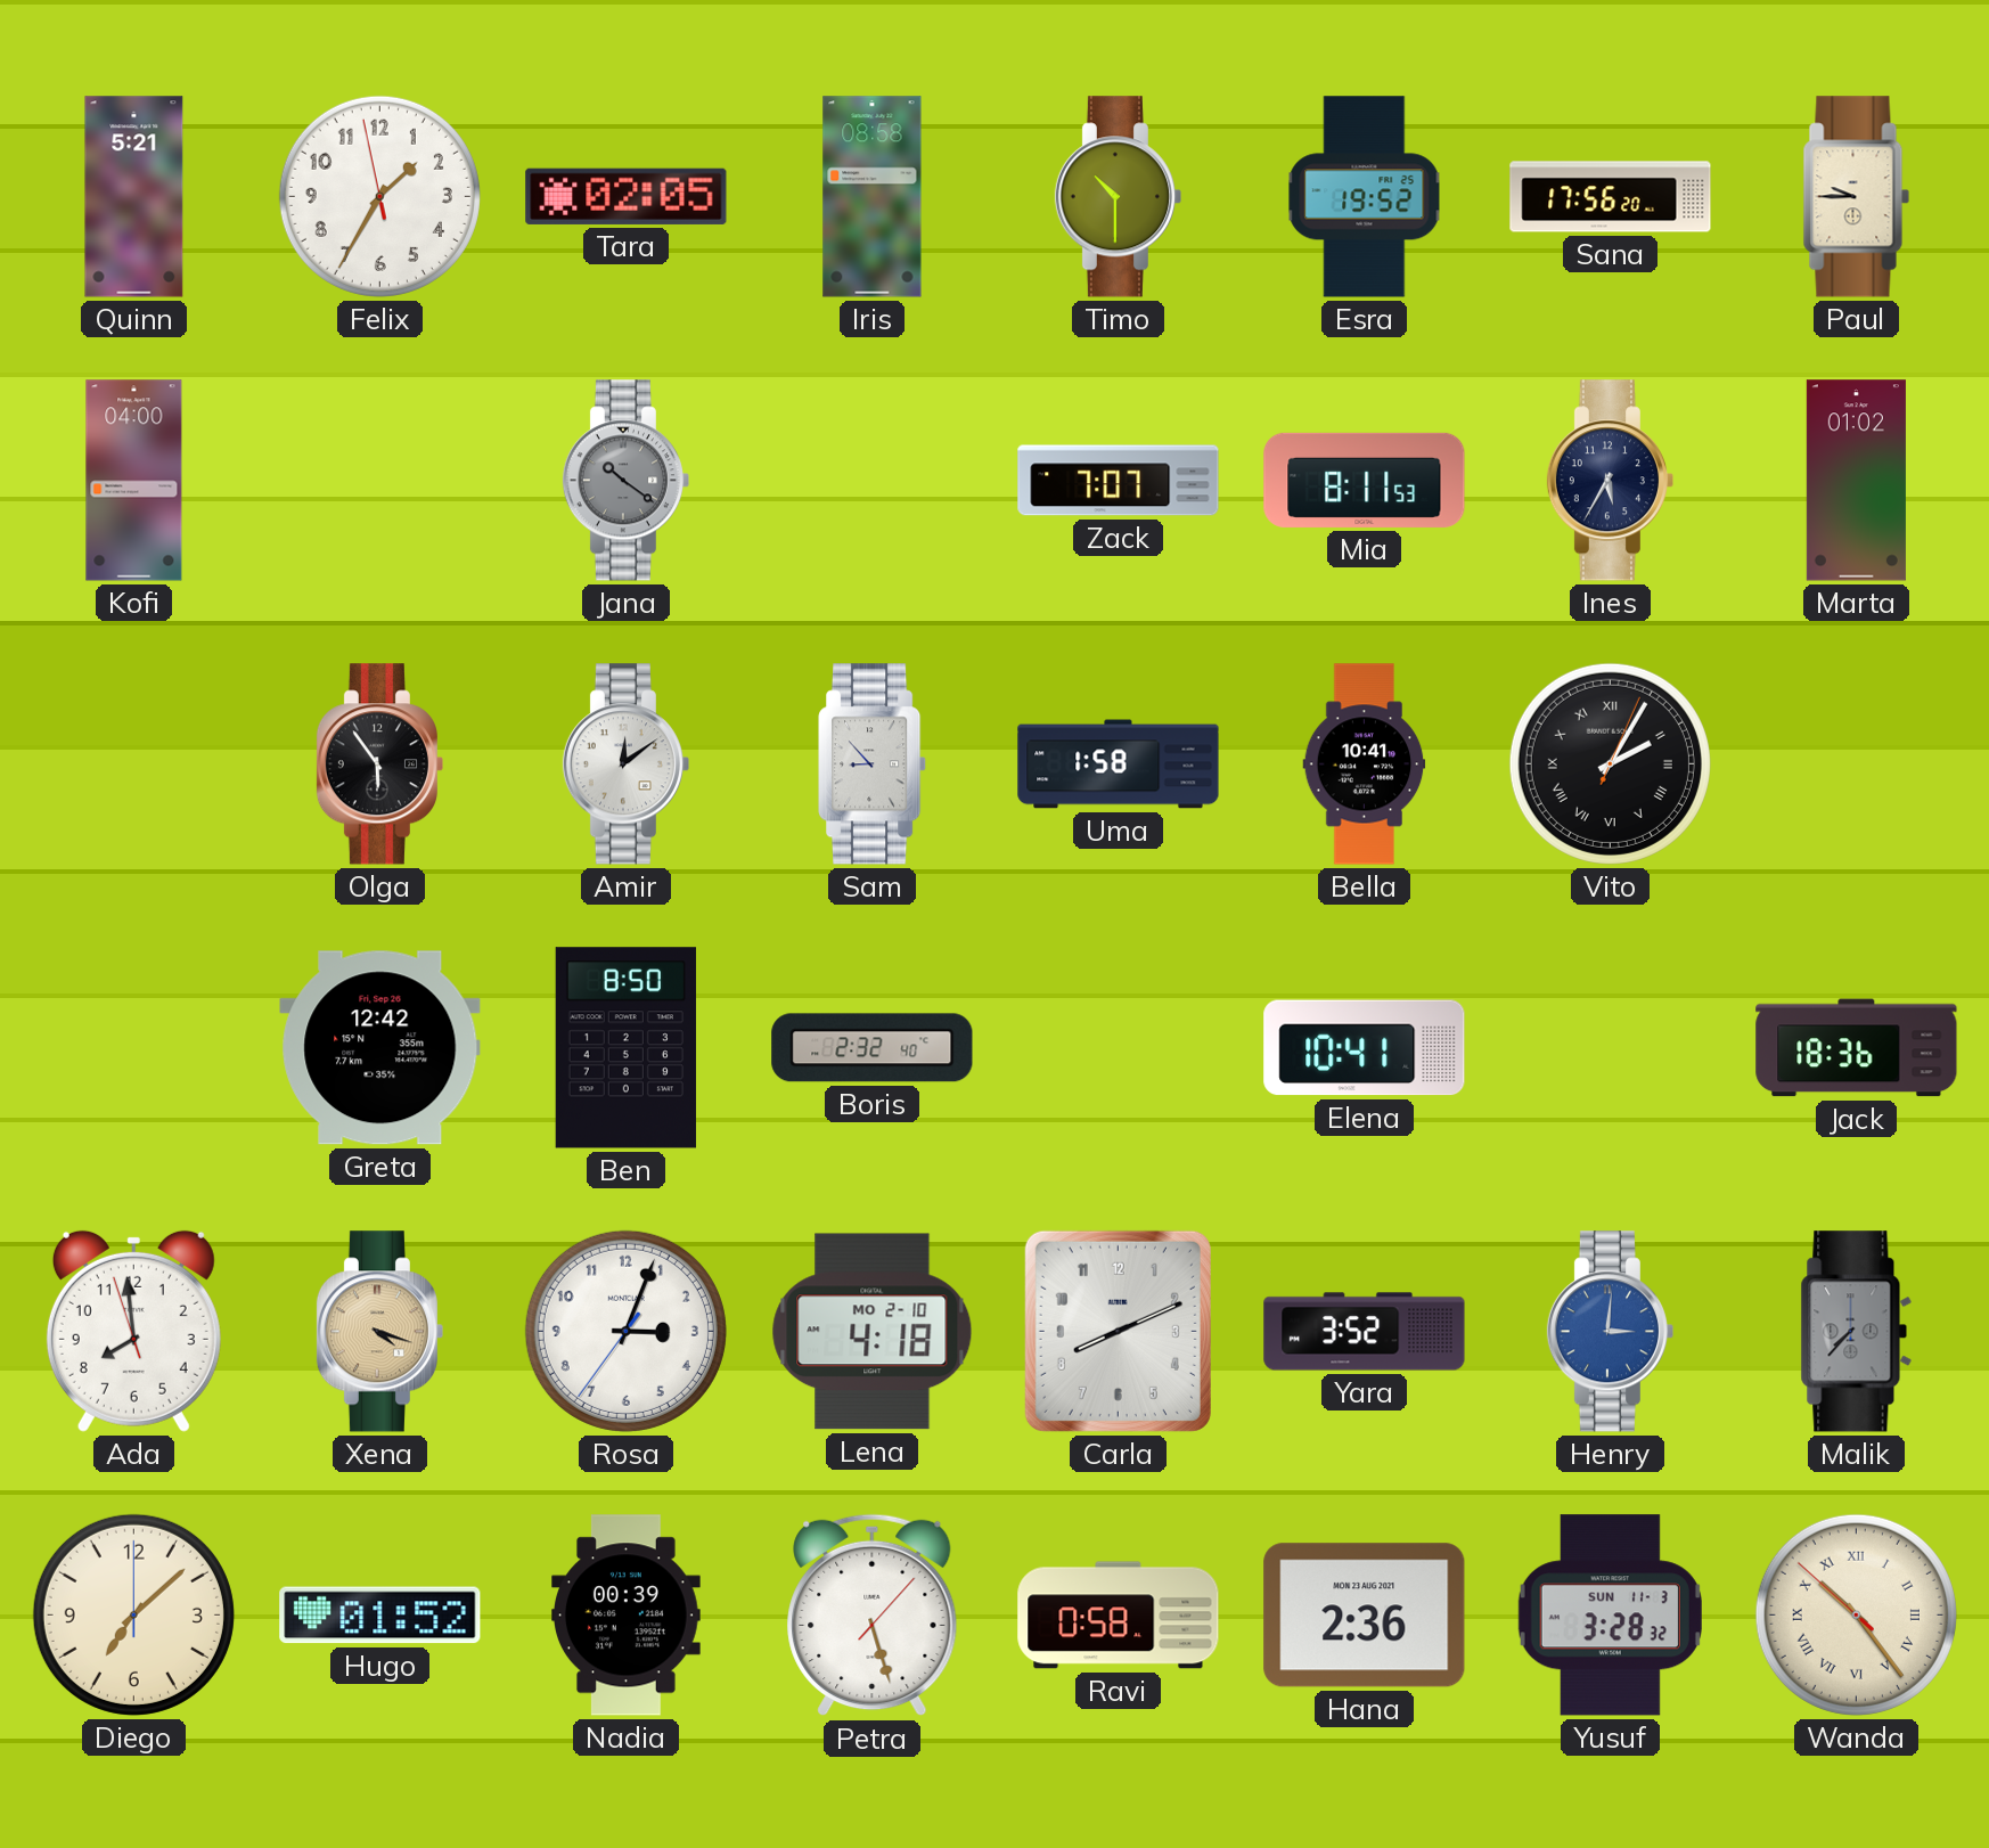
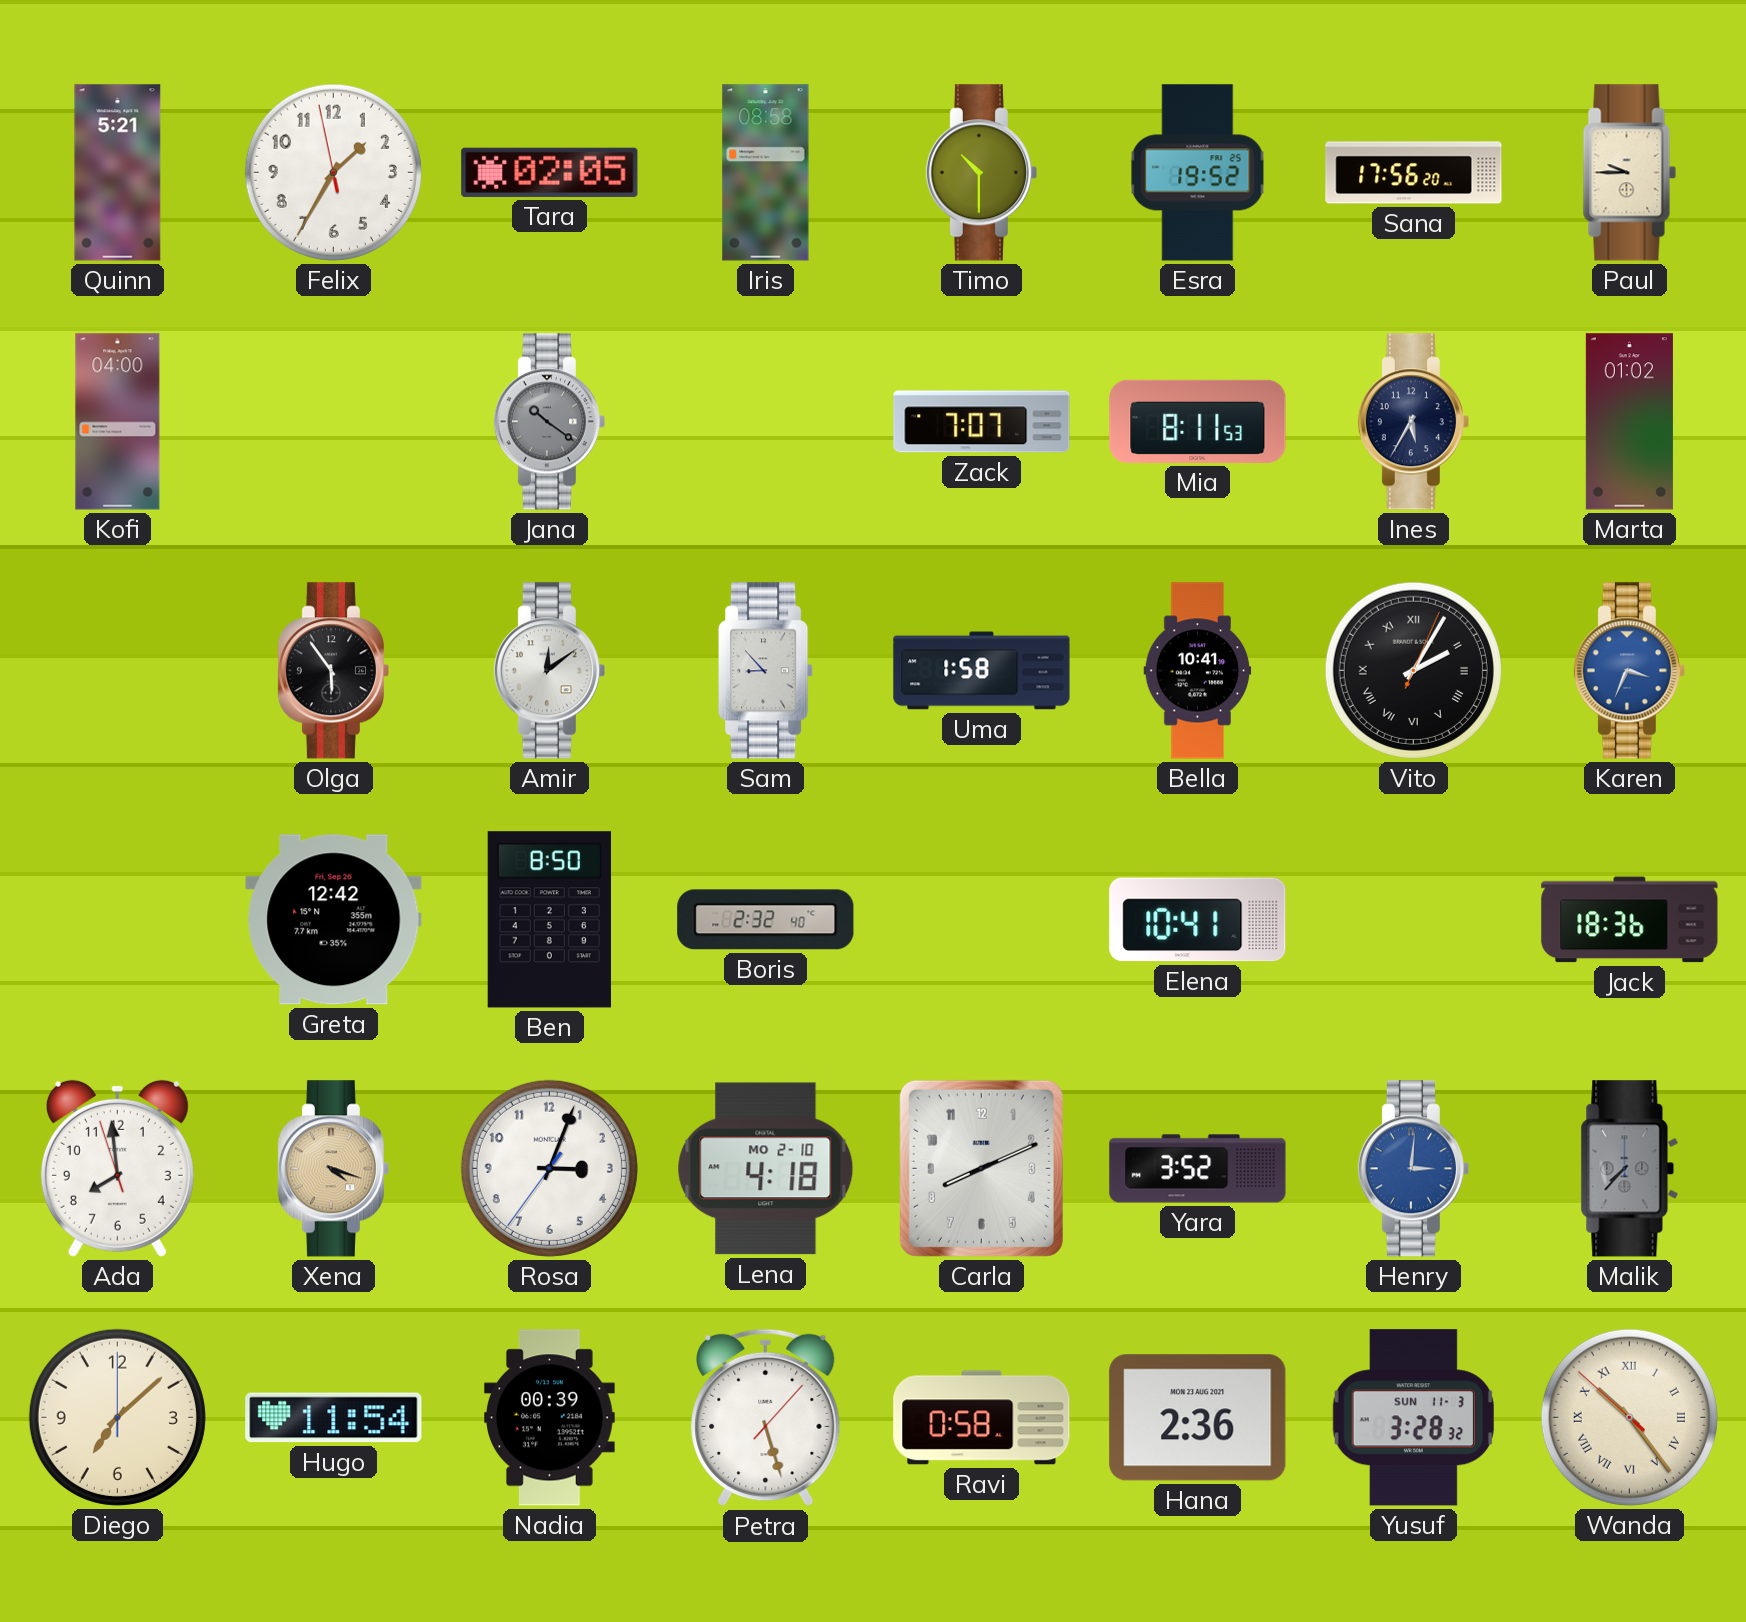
Karen: none -> 3:34 (1629, 671)
Hugo: 01:52 -> 11:54 (334, 1418)
